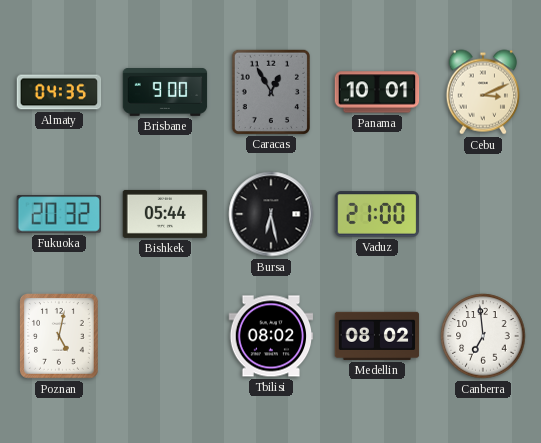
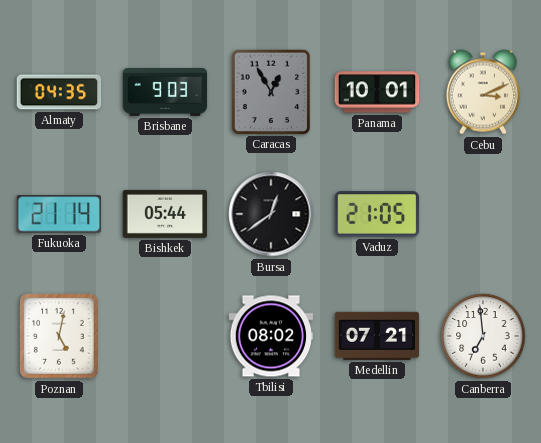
Brisbane: 9:00 -> 9:03 (165, 93)
Fukuoka: 20:32 -> 21:14 (58, 214)
Bursa: 6:28 -> 12:39 (271, 214)
Vaduz: 21:00 -> 21:05 (377, 214)
Medellin: 08:02 -> 07:21 (377, 336)
